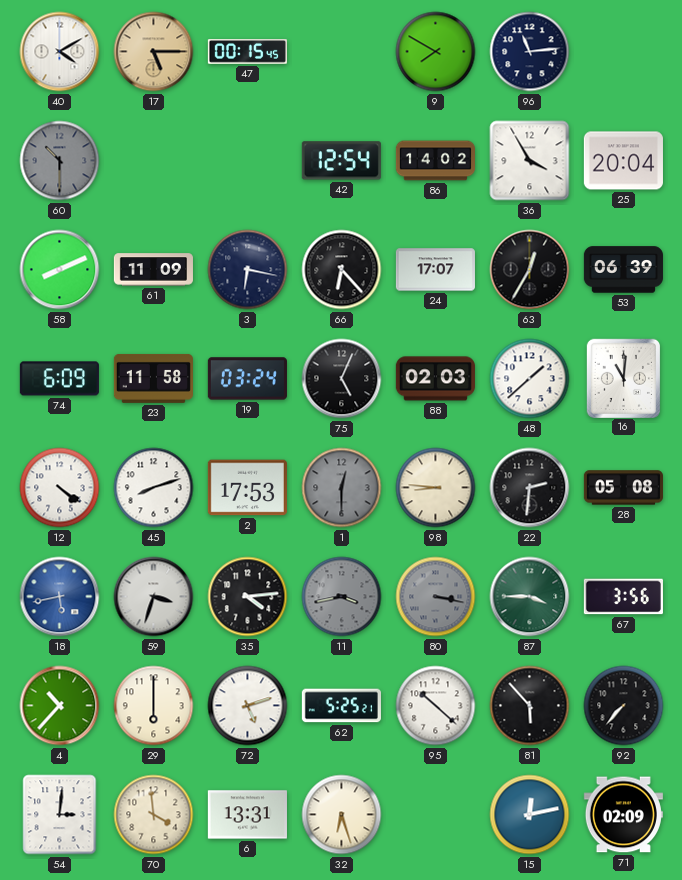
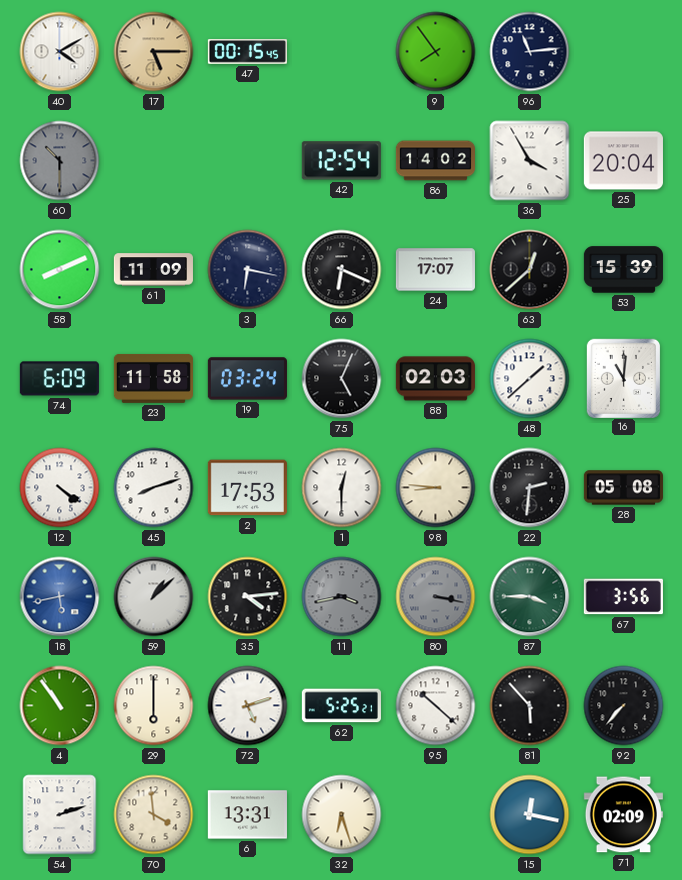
9: 7:50 -> 7:54 (436, 52)
66: 6:23 -> 6:19 (342, 270)
63: 12:35 -> 12:38 (530, 270)
53: 06:39 -> 15:39 (623, 270)
1 dial: grey -> white (342, 488)
59: 3:33 -> 1:08 (154, 597)
4: 10:37 -> 10:54 (60, 706)
54: 3:01 -> 2:12 (60, 815)
15: 12:13 -> 12:17 (530, 815)
